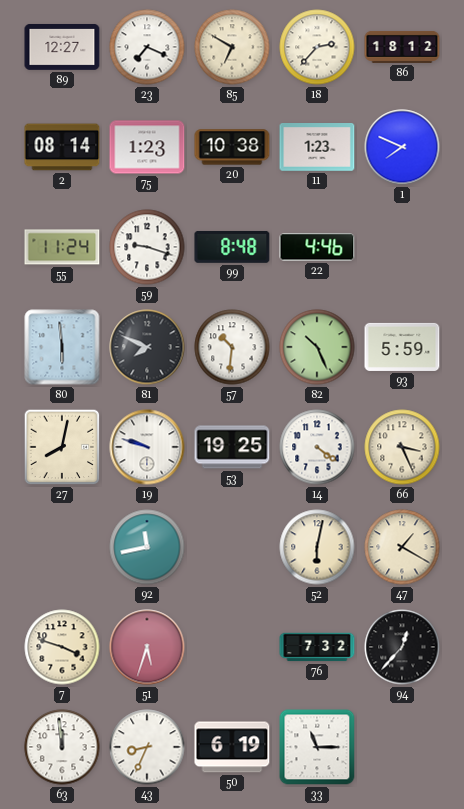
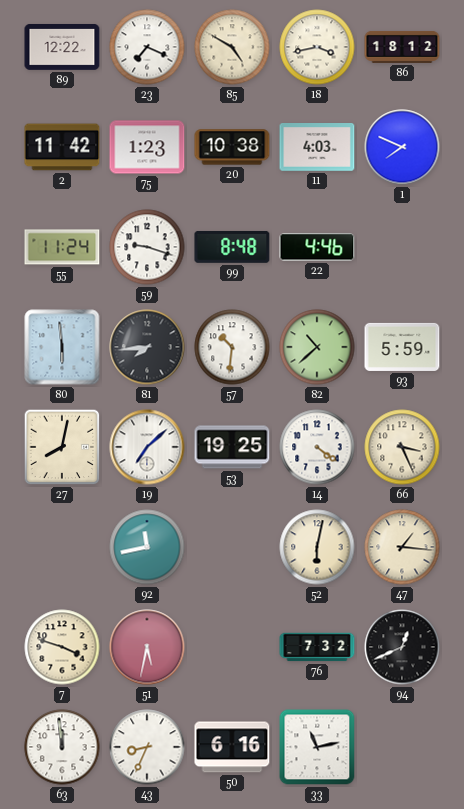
89: 12:27 -> 12:22 (62, 47)
85: 6:50 -> 4:50 (232, 47)
18: 2:37 -> 3:43 (317, 47)
2: 08:14 -> 11:42 (62, 147)
11: 1:23 -> 4:03 (317, 148)
81: 7:49 -> 7:44 (147, 347)
82: 10:26 -> 10:38 (317, 347)
19: 9:48 -> 7:08 (147, 447)
47: 1:20 -> 1:16 (402, 547)
51: 5:33 -> 5:32 (147, 647)
94: 12:37 -> 12:41 (402, 647)
50: 6:19 -> 6:16 (232, 747)
33: 11:15 -> 11:13 (317, 747)
